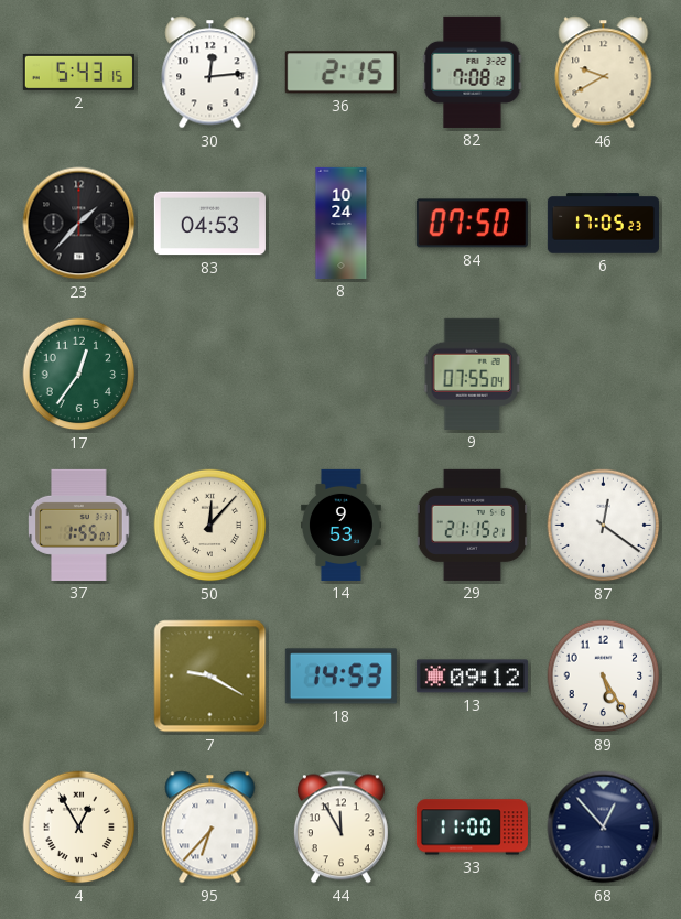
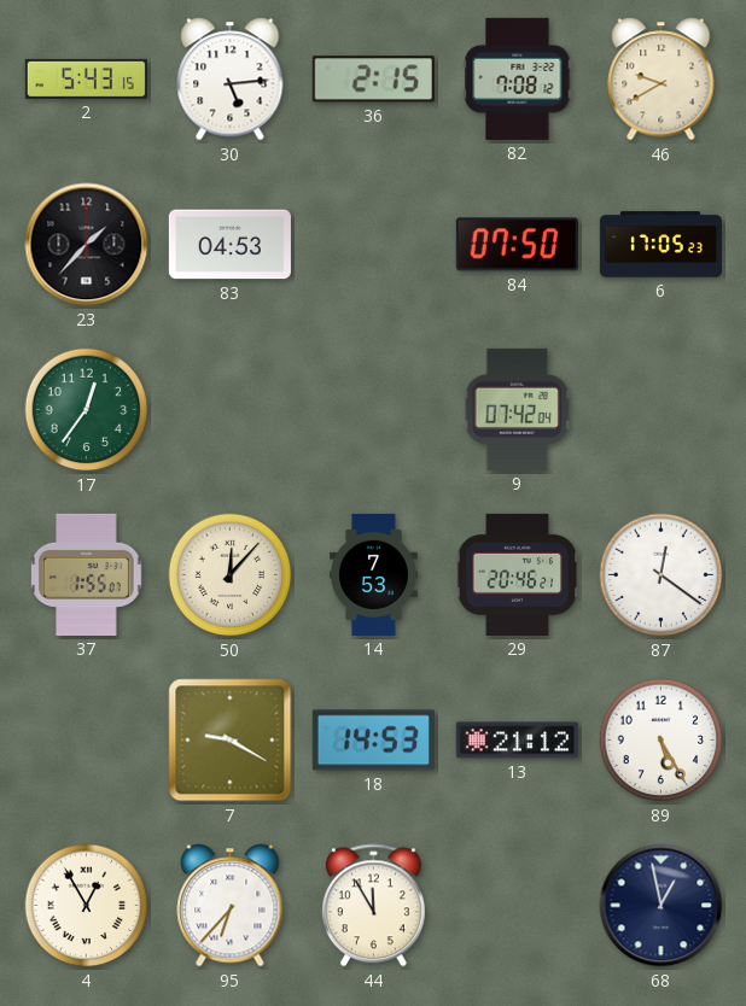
30: 12:14 -> 5:14 (231, 80)
8: 10:24 -> none (342, 223)
9: 07:55 -> 07:42 (517, 409)
14: 9:53 -> 7:53 (374, 574)
29: 21:15 -> 20:46 (518, 574)
13: 09:12 -> 21:12 (517, 741)
33: 11:00 -> none (472, 828)
68: 12:53 -> 12:58 (662, 906)
